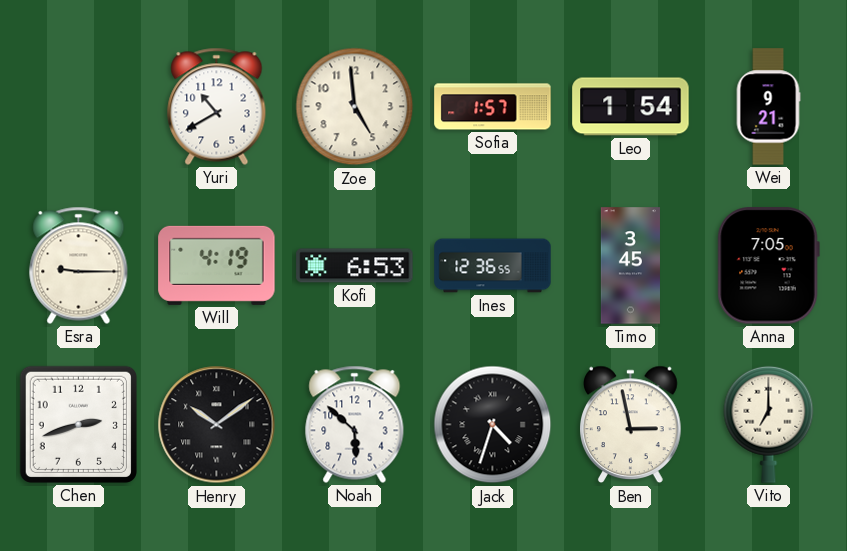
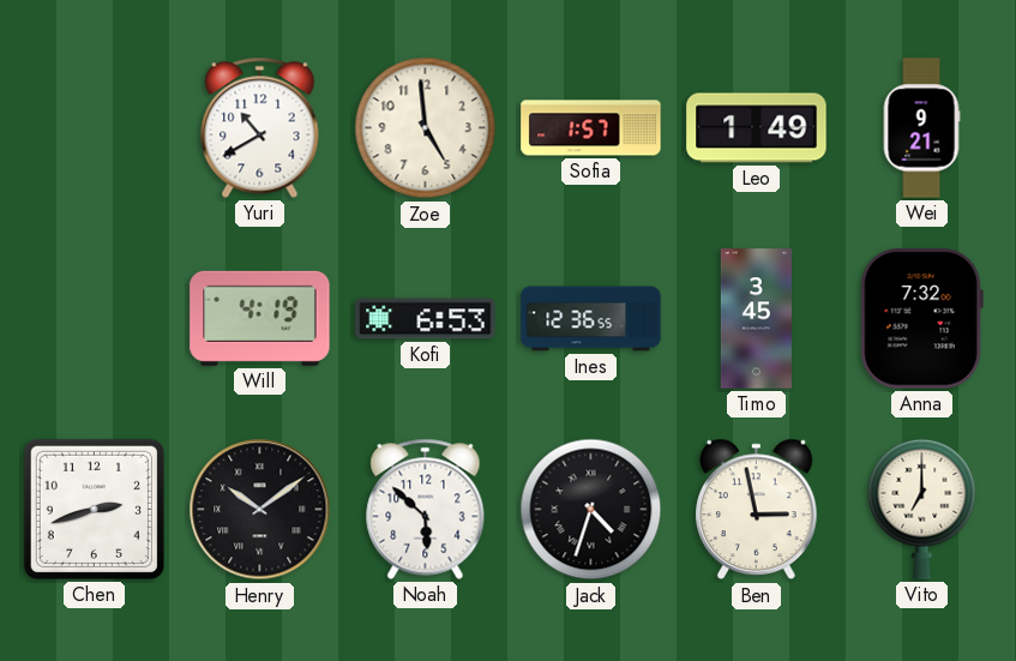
Leo: 1:54 -> 1:49 (757, 128)
Esra: 9:15 -> none (79, 265)
Anna: 7:05 -> 7:32 (921, 319)
